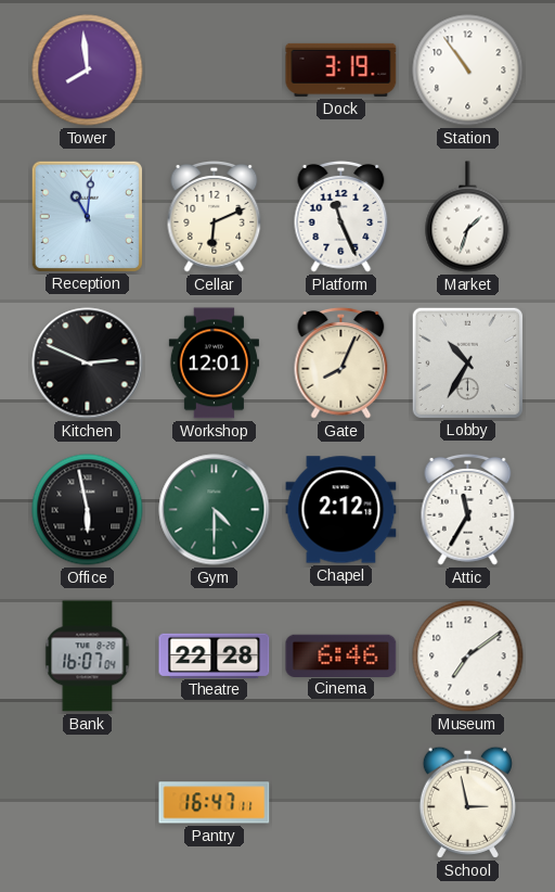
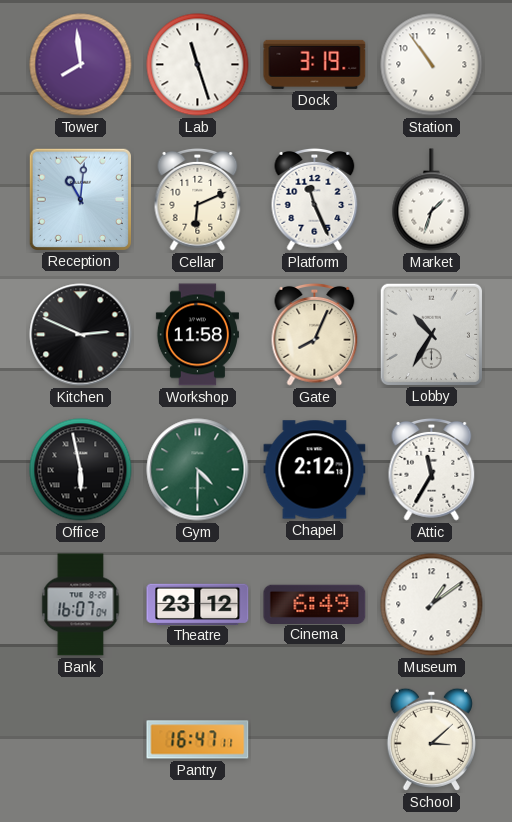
Lab: none -> 11:27 (198, 65)
Workshop: 12:01 -> 11:58 (197, 335)
Theatre: 22:28 -> 23:12 (198, 604)
Cinema: 6:46 -> 6:49 (315, 604)
Museum: 7:09 -> 1:09 (432, 605)
School: 2:58 -> 3:08 (431, 739)
